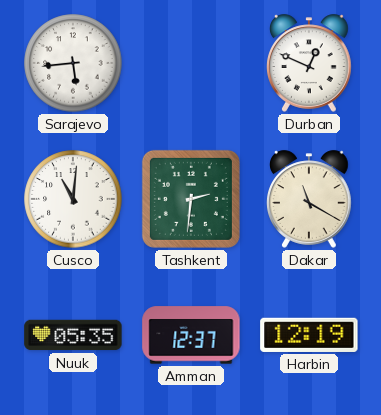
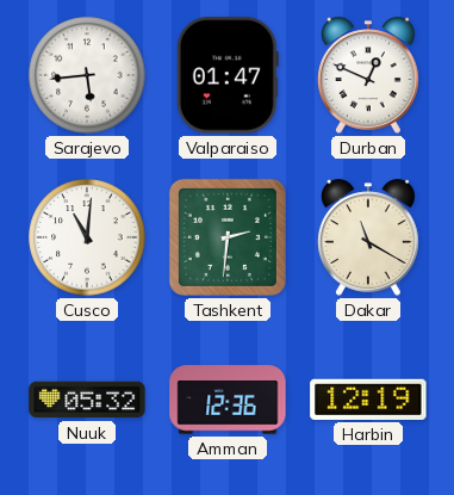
Valparaiso: none -> 01:47 (228, 75)
Nuuk: 05:35 -> 05:32 (87, 400)
Amman: 12:37 -> 12:36 (228, 400)
